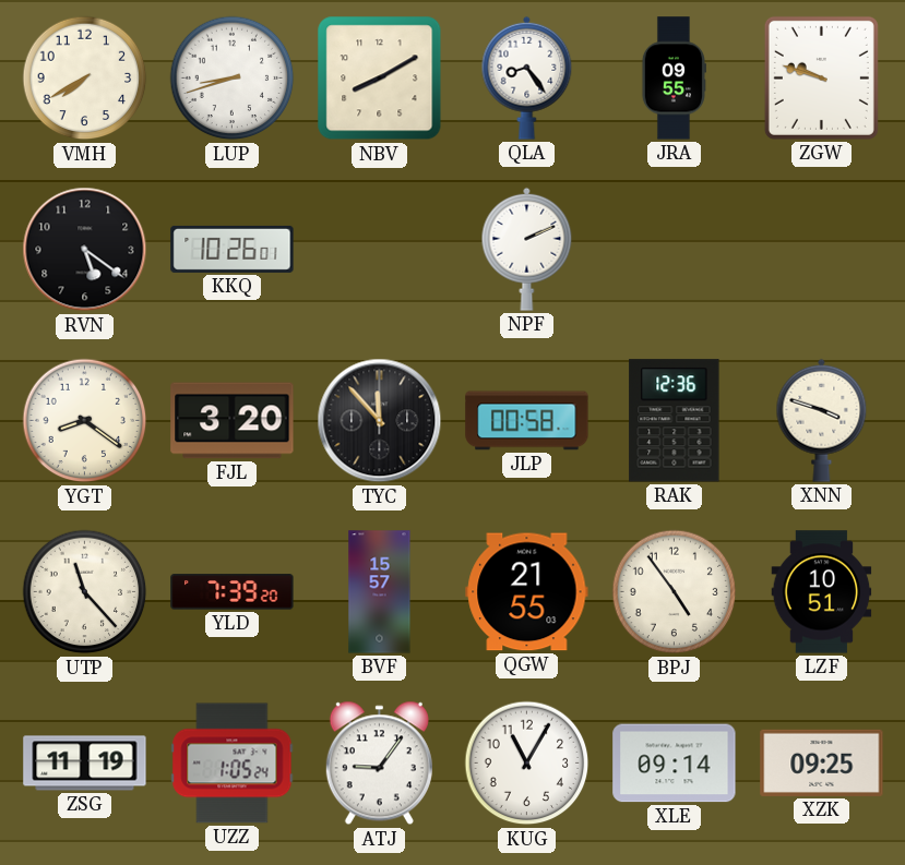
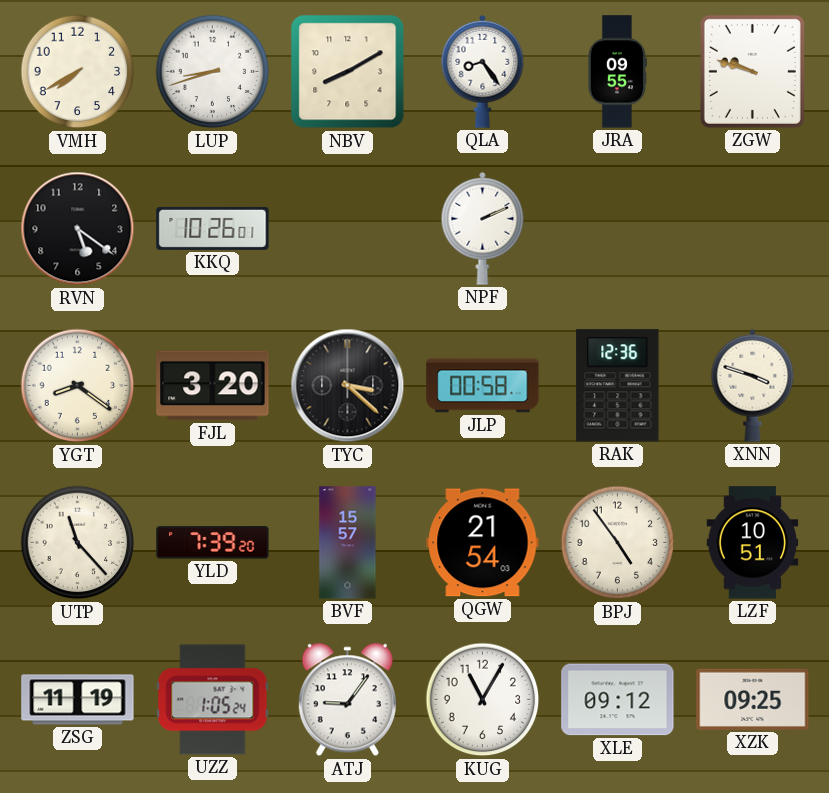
TYC: 11:53 -> 3:22 (348, 386)
QGW: 21:55 -> 21:54 (483, 543)
XLE: 09:14 -> 09:12 (618, 700)
